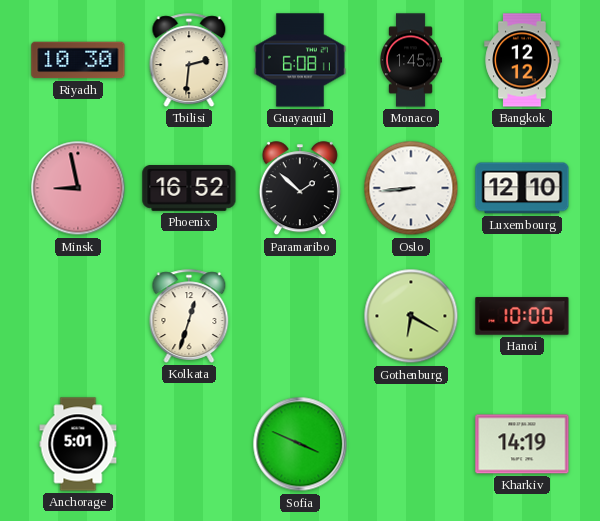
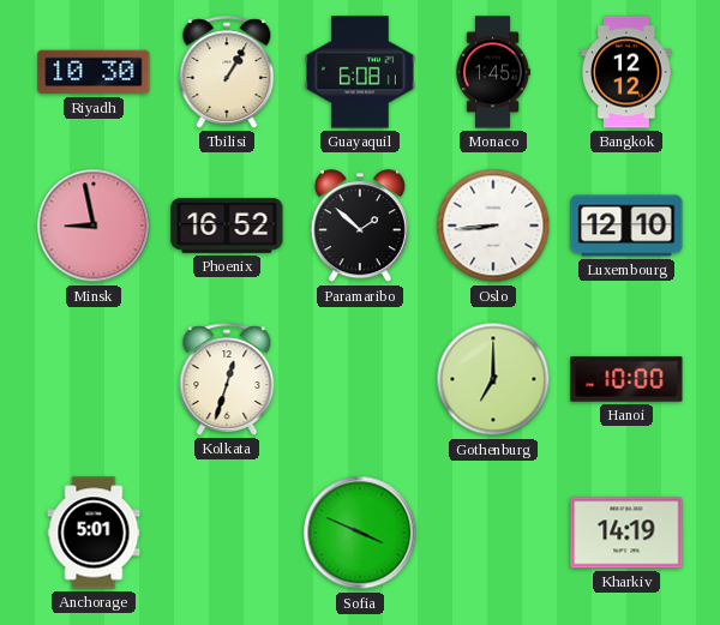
Tbilisi: 2:31 -> 1:05 (227, 72)
Gothenburg: 6:20 -> 7:00 (493, 379)
